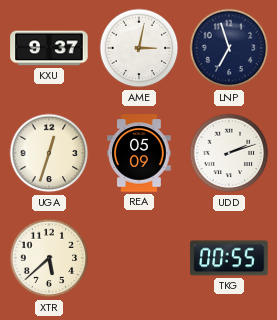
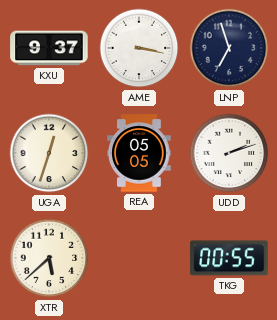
AME: 3:02 -> 3:17 (139, 48)
REA: 05:09 -> 05:05 (139, 153)
